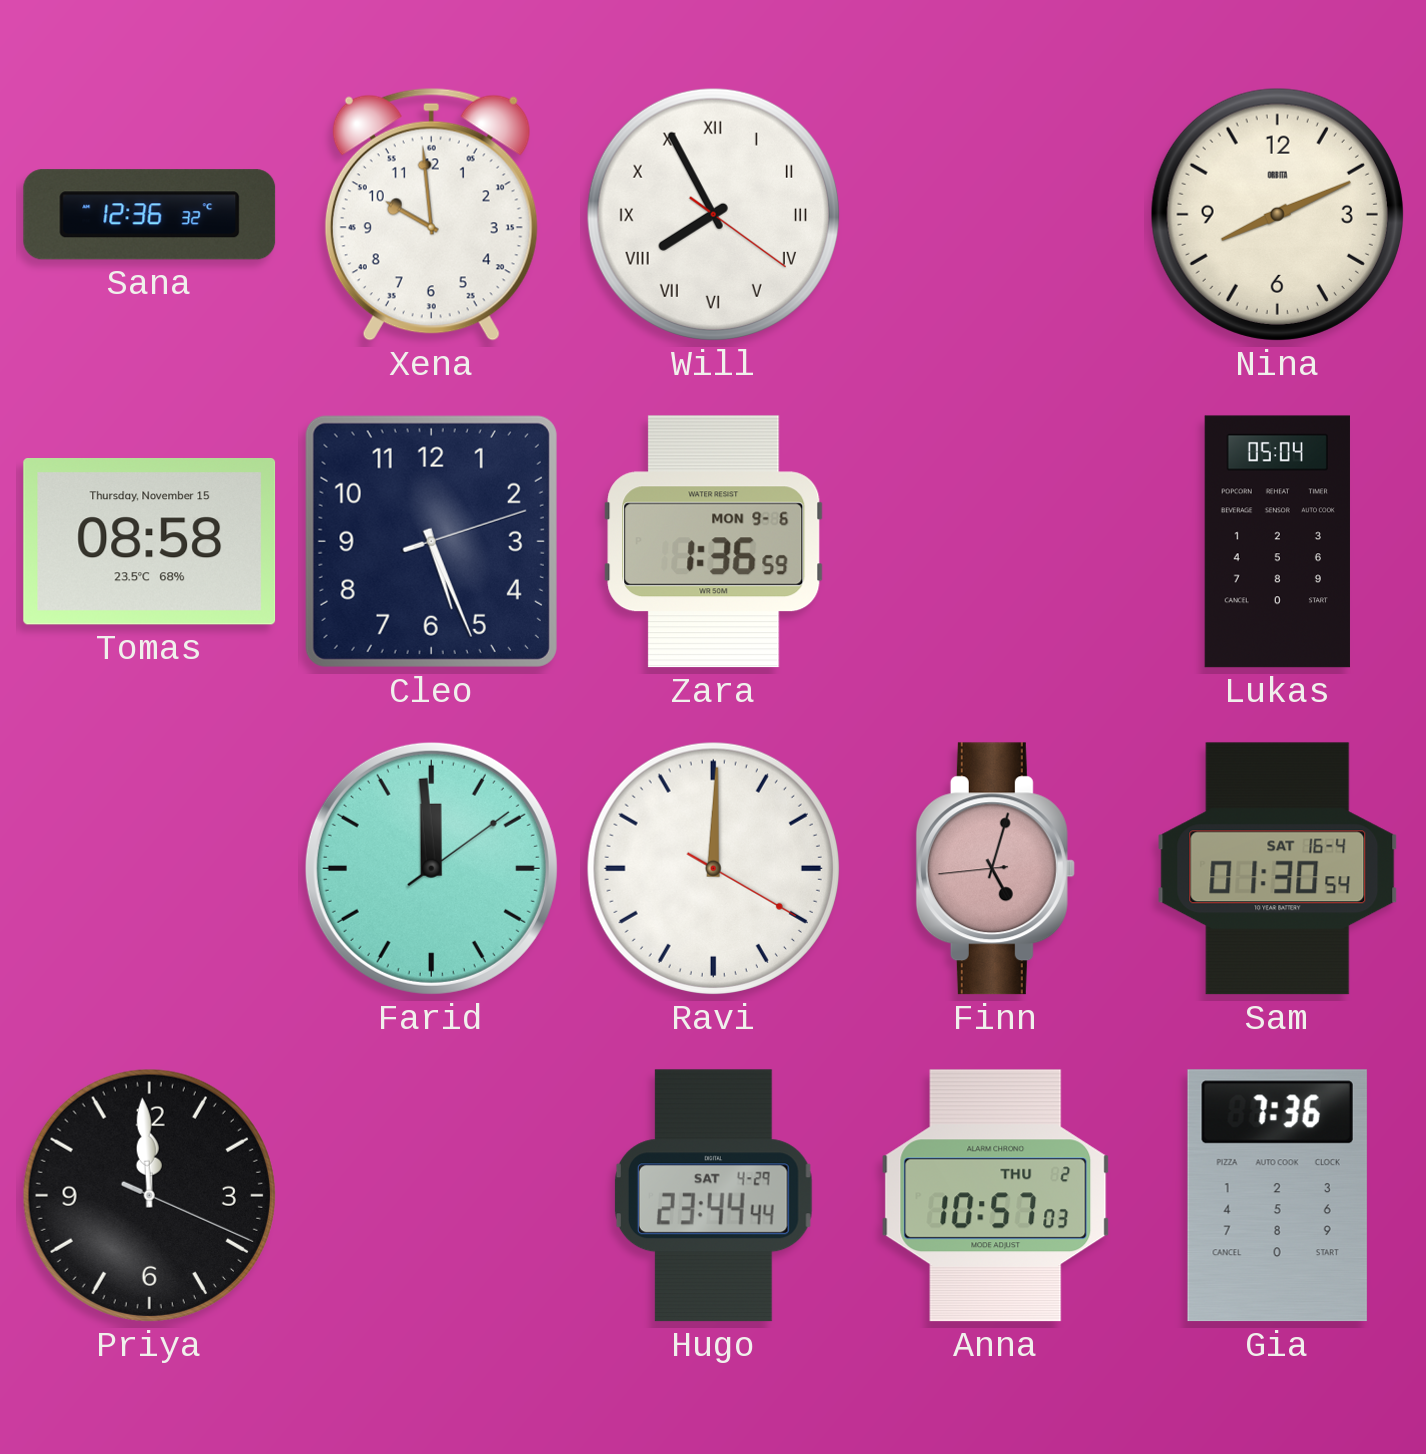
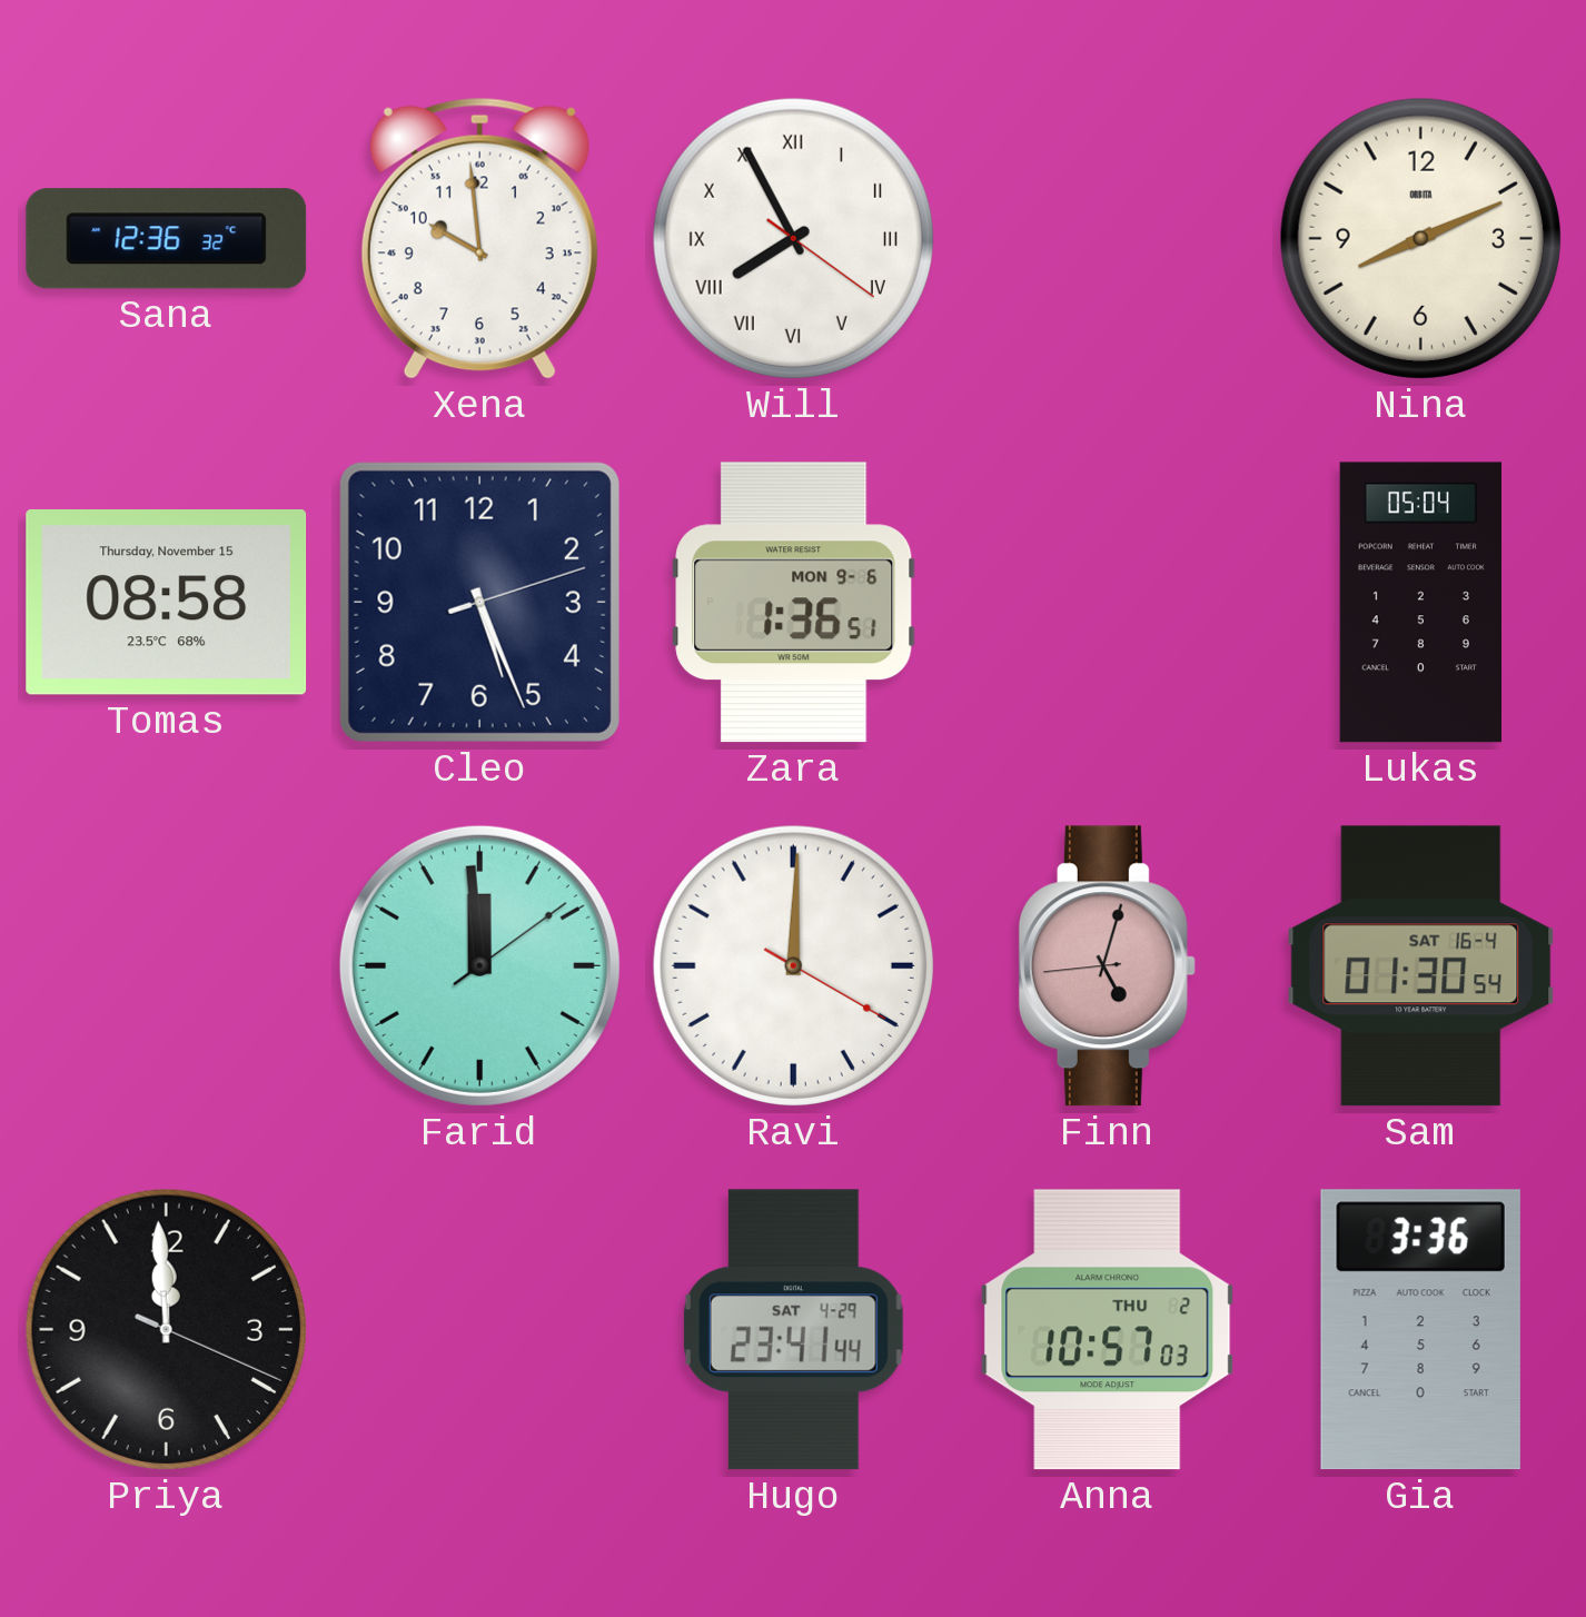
Zara: 1:36:59 -> 1:36:51 (794, 603)
Hugo: 23:44 -> 23:41 (793, 1330)
Gia: 7:36 -> 3:36 (1420, 1330)
